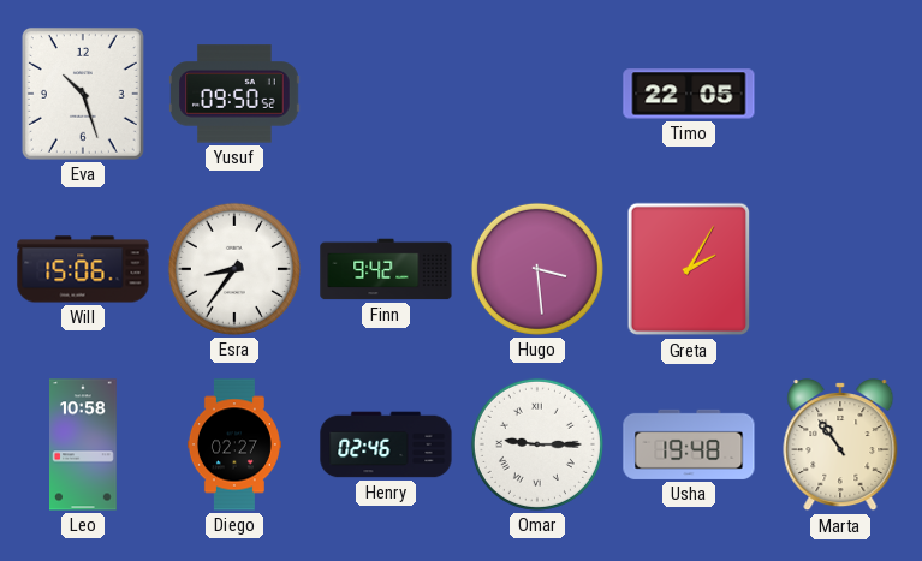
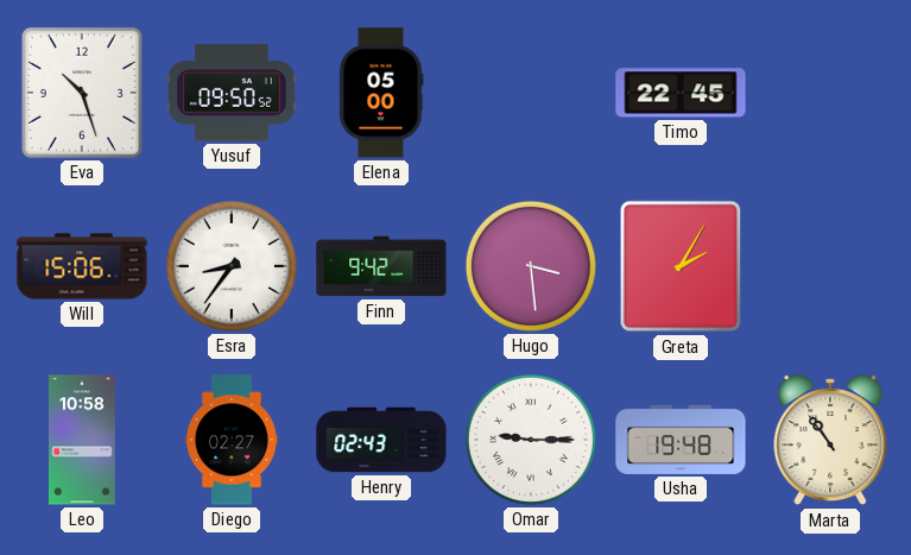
Elena: none -> 05:00 (381, 93)
Timo: 22:05 -> 22:45 (681, 93)
Henry: 02:46 -> 02:43 (381, 440)
